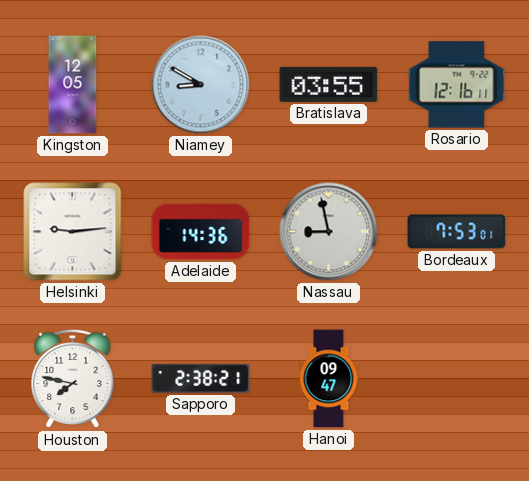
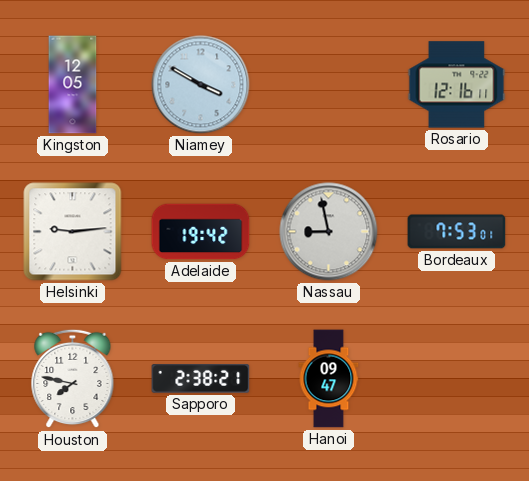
Niamey: 8:50 -> 3:50 (201, 85)
Bratislava: 03:55 -> none (329, 84)
Adelaide: 14:36 -> 19:42 (201, 232)
